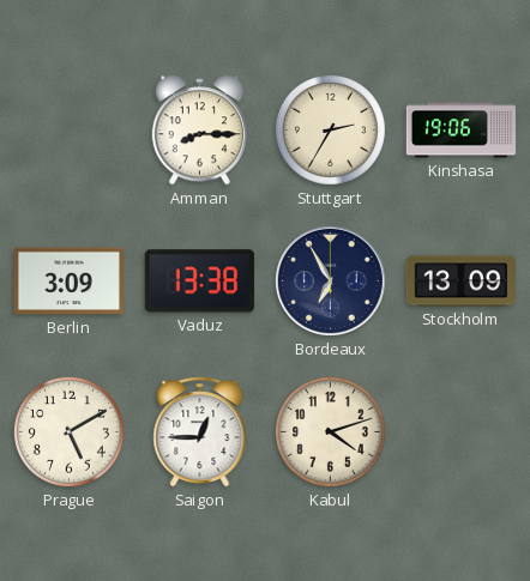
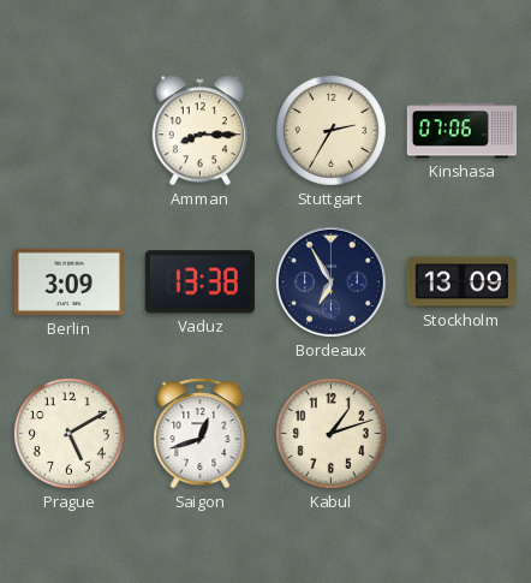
Kinshasa: 19:06 -> 07:06 (461, 131)
Saigon: 12:45 -> 12:42 (201, 434)
Kabul: 4:12 -> 1:12 (330, 433)
